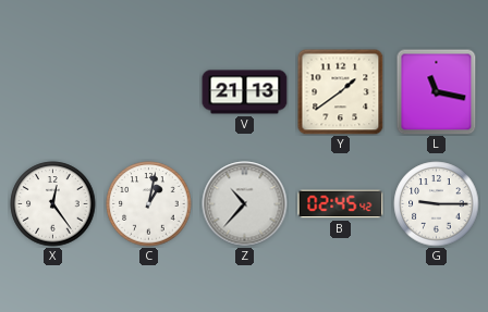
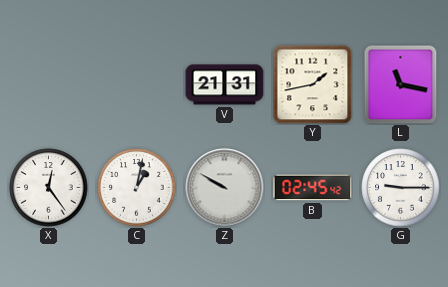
V: 21:13 -> 21:31 (225, 85)
Y: 1:39 -> 1:43 (313, 85)
Z: 10:37 -> 9:50 (225, 188)
